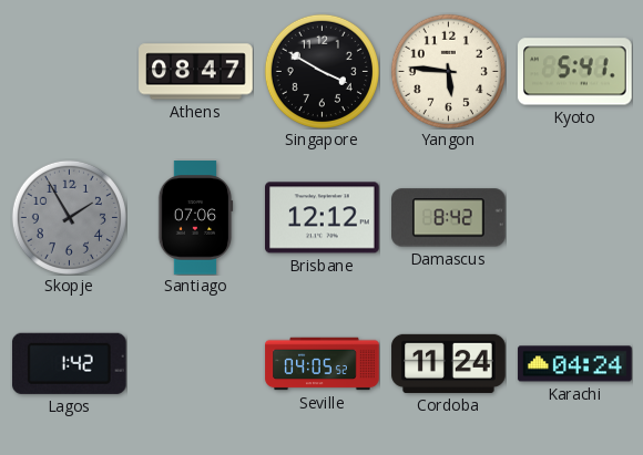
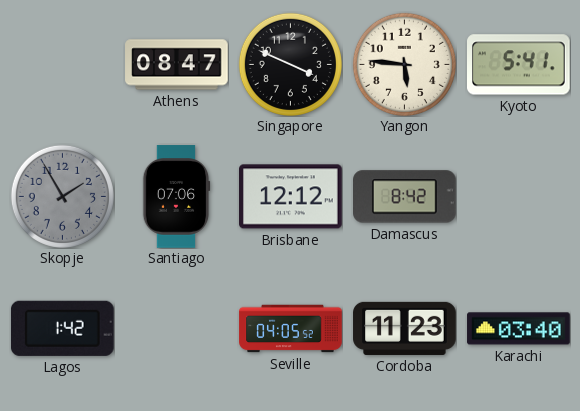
Singapore: 3:50 -> 3:49 (290, 64)
Cordoba: 11:24 -> 11:23 (405, 328)
Karachi: 04:24 -> 03:40 (519, 329)
